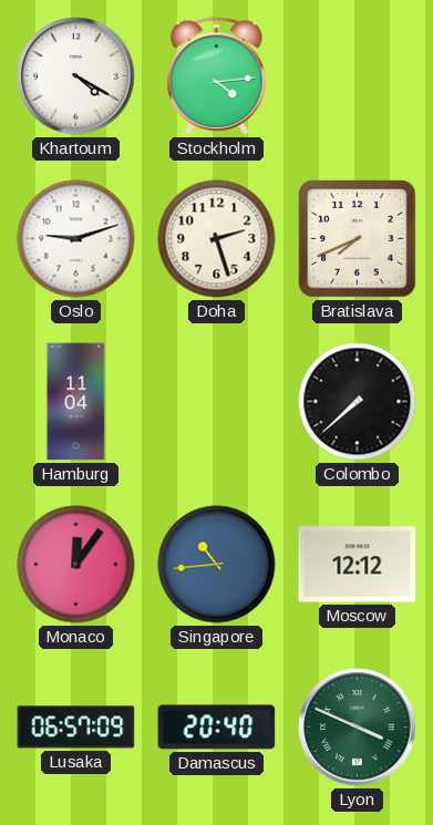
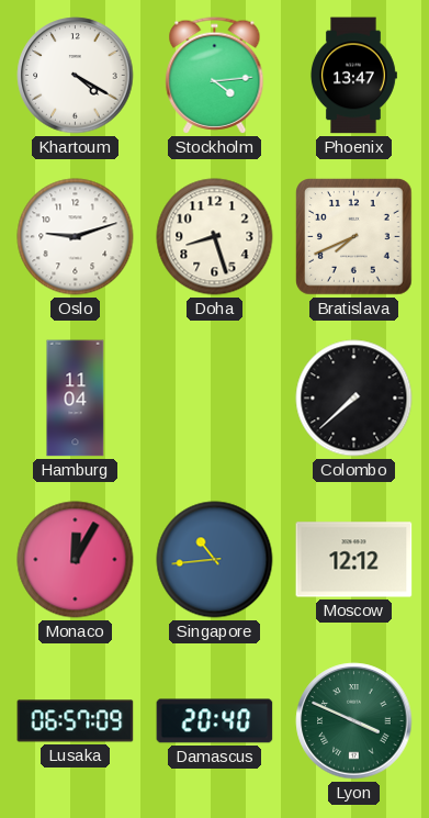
Phoenix: none -> 13:47 (353, 76)
Doha: 2:27 -> 8:27 (215, 237)
Monaco: 12:06 -> 12:05 (76, 560)
